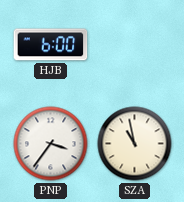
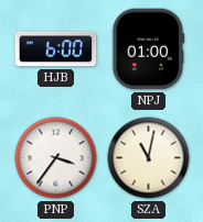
NPJ: none -> 01:00 (149, 49)
SZA: 10:58 -> 11:02 (149, 158)
